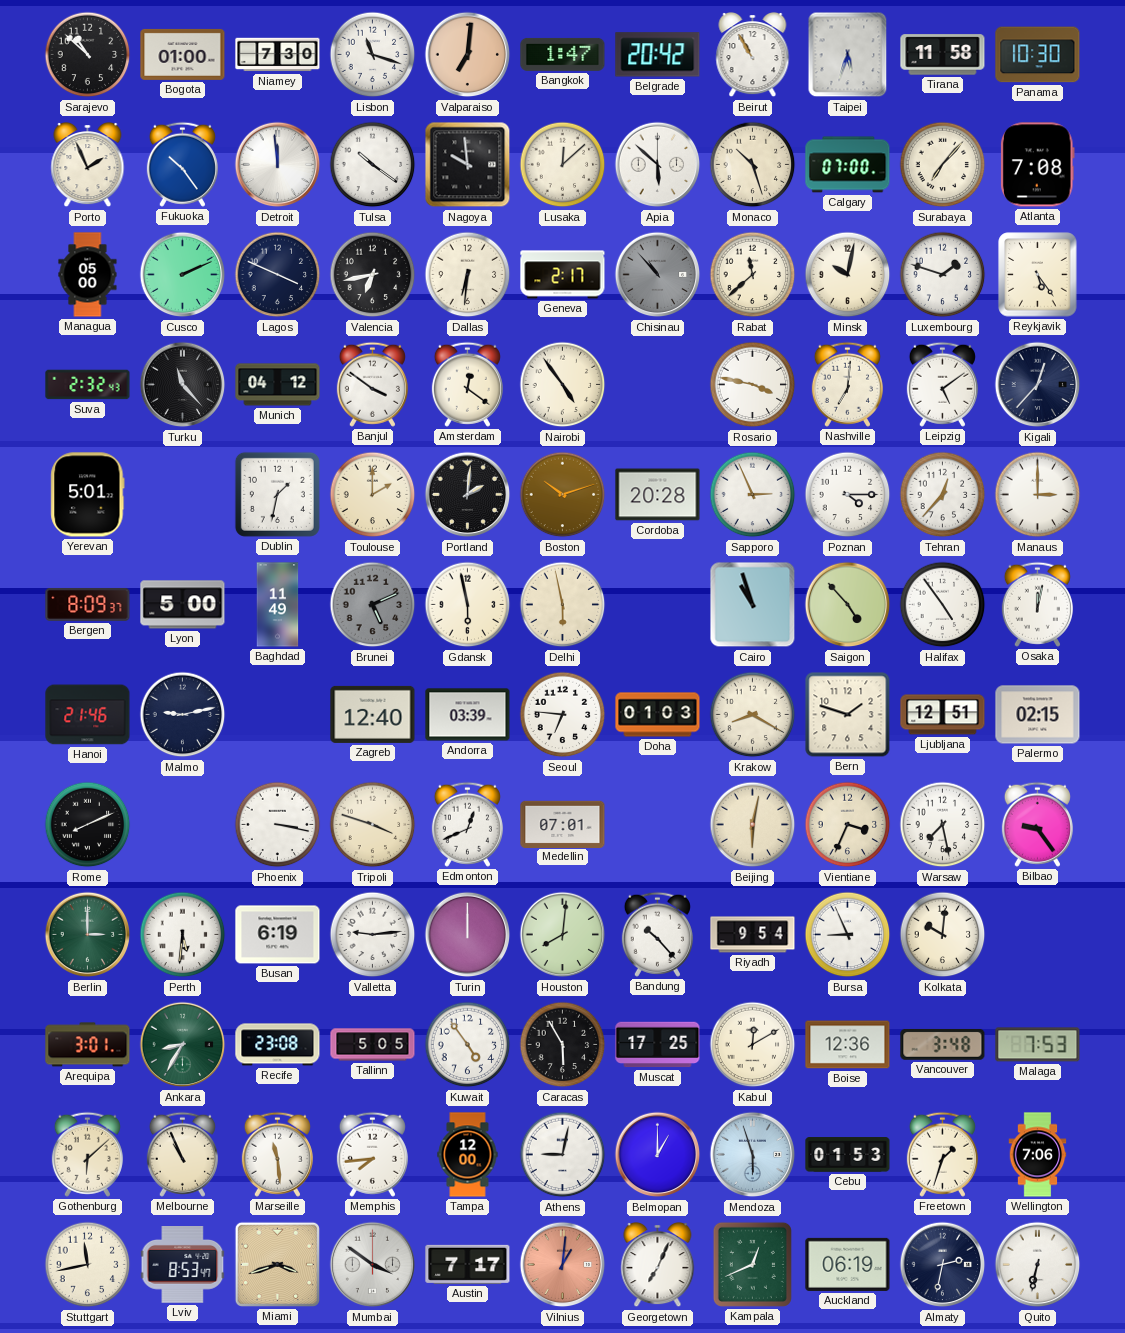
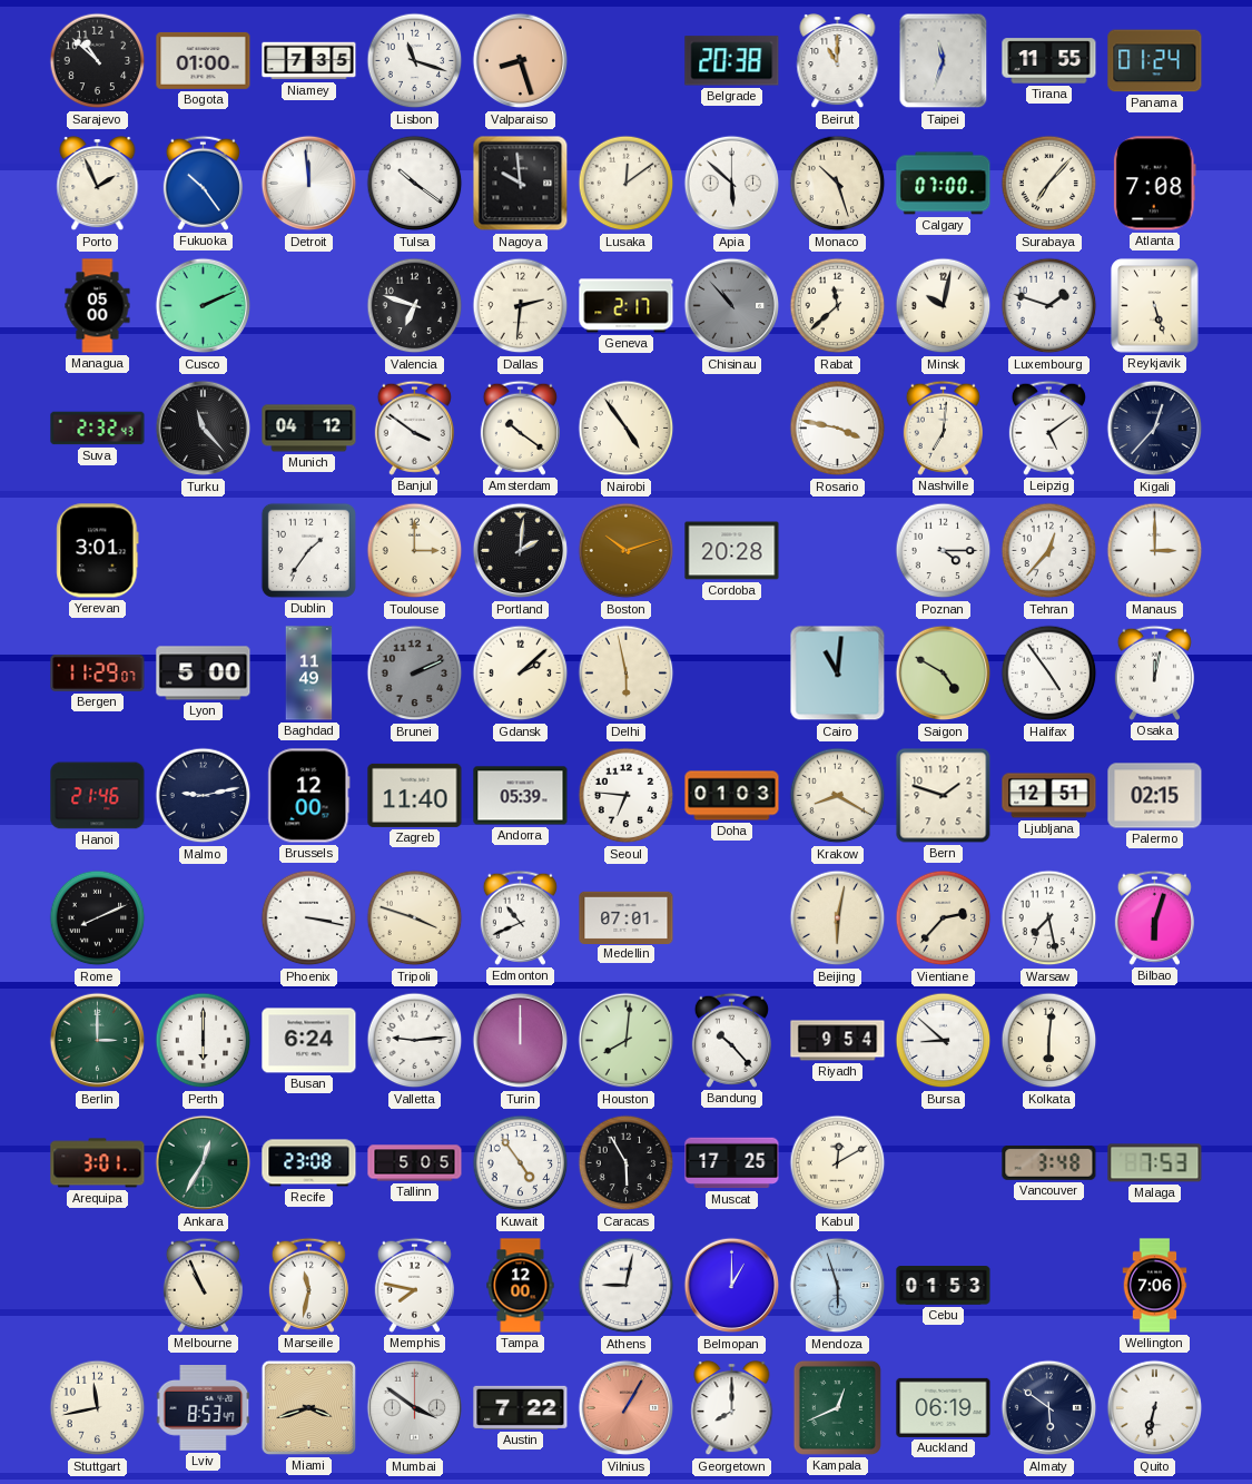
Niamey: 7:30 -> 7:35 (309, 61)
Valparaiso: 7:01 -> 8:27 (521, 61)
Bangkok: 1:47 -> none (563, 54)
Belgrade: 20:42 -> 20:38 (732, 61)
Beirut: 10:55 -> 11:00 (838, 62)
Taipei: 5:33 -> 11:33 (944, 61)
Tirana: 11:58 -> 11:55 (1049, 61)
Panama: 10:30 -> 01:24 (1155, 61)
Lusaka: 12:08 -> 12:09 (627, 184)
Lagos: 3:49 -> none (278, 275)
Valencia: 6:43 -> 6:48 (415, 306)
Dallas: 6:31 -> 2:31 (521, 306)
Reykjavik: 5:24 -> 5:27 (1155, 306)
Amsterdam: 12:21 -> 10:21 (520, 427)
Yerevan: 5:01 -> 3:01 (98, 551)
Dublin: 1:32 -> 1:36 (308, 550)
Toulouse: 2:00 -> 3:00 (415, 551)
Sapporo: 2:56 -> none (753, 495)
Bergen: 8:09 -> 11:29 (98, 672)
Brunei: 5:11 -> 2:11 (415, 674)
Gdansk: 5:58 -> 2:08 (521, 674)
Cairo: 10:57 -> 11:01 (838, 674)
Saigon: 4:53 -> 4:50 (944, 674)
Brussels: none -> 12:00 (309, 796)
Zagreb: 12:40 -> 11:40 (415, 795)
Andorra: 03:39 -> 05:39 (521, 796)
Edmonton: 12:41 -> 10:41 (520, 917)
Vientiane: 3:34 -> 2:37 (944, 918)
Bilbao: 9:24 -> 6:03 (1154, 917)
Perth: 5:31 -> 6:00 (204, 1041)
Busan: 6:19 -> 6:24 (309, 1041)
Bursa: 8:56 -> 8:52 (944, 1041)
Kolkata: 10:01 -> 6:01 (1049, 1041)
Ankara: 8:35 -> 12:35 (204, 1163)
Boise: 12:36 -> none (848, 1045)
Gothenburg: 6:08 -> none (87, 1154)
Marseille: 11:29 -> 11:32 (308, 1285)
Memphis: 7:44 -> 7:47 (414, 1285)
Freetown: 1:33 -> none (942, 1154)
Austin: 7:17 -> 7:22 (521, 1407)
Vilnius: 1:01 -> 1:05 (627, 1408)
Georgetown: 7:04 -> 8:00 (732, 1409)
Almaty: 2:32 -> 5:51 (1049, 1408)
